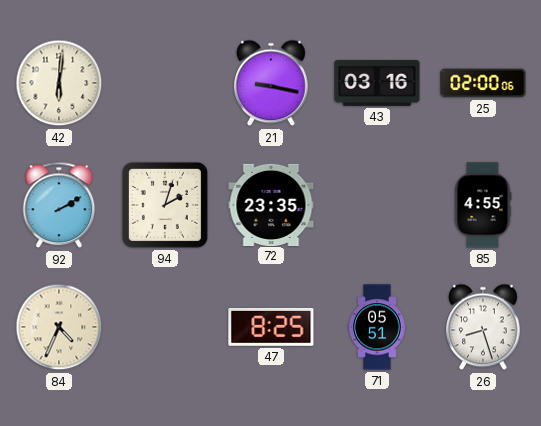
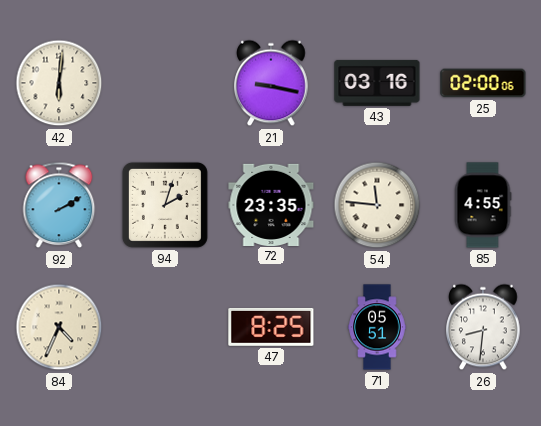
54: none -> 11:46 (377, 205)
26: 8:27 -> 8:31 (483, 327)
